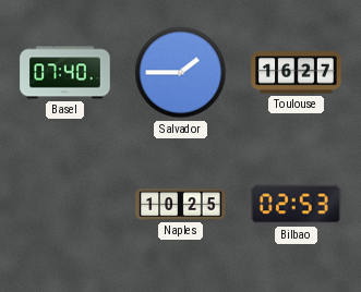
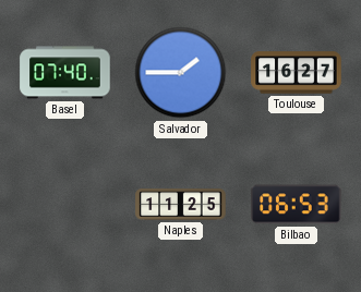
Naples: 10:25 -> 11:25 (181, 205)
Bilbao: 02:53 -> 06:53 (297, 205)
